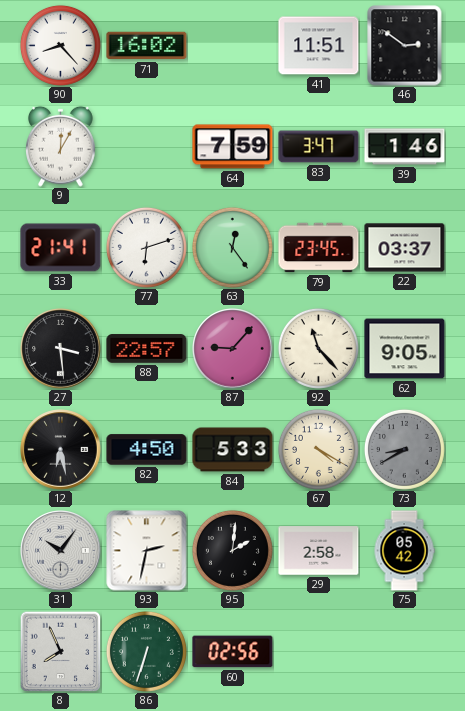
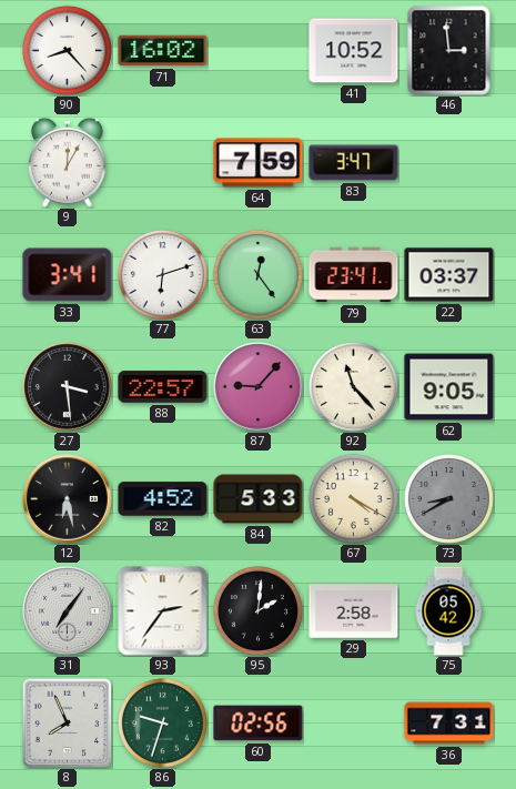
41: 11:51 -> 10:52 (354, 51)
46: 2:51 -> 2:59 (449, 51)
39: 1:46 -> none (405, 147)
33: 21:41 -> 3:41 (68, 275)
79: 23:45 -> 23:41 (354, 275)
82: 4:50 -> 4:52 (163, 499)
31: 10:06 -> 7:06 (68, 611)
93: 2:32 -> 2:36 (163, 611)
86: 6:33 -> 9:33 (162, 722)
36: none -> 7:31 (449, 724)
